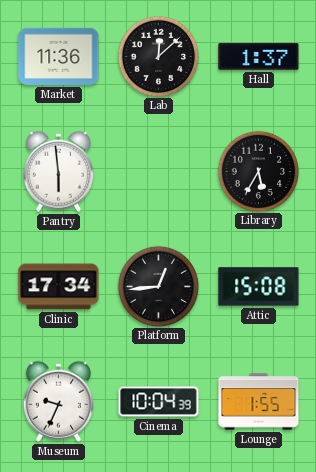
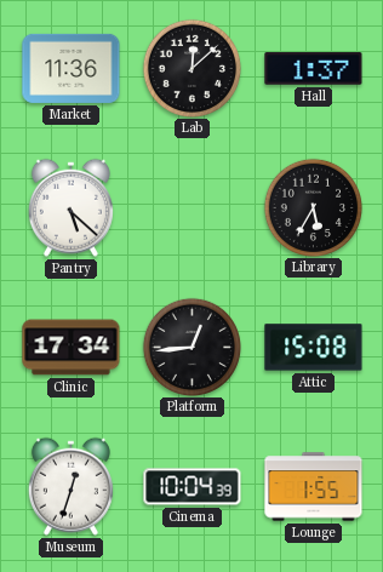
Pantry: 5:59 -> 5:22 (70, 207)
Museum: 9:34 -> 12:33 (70, 486)
